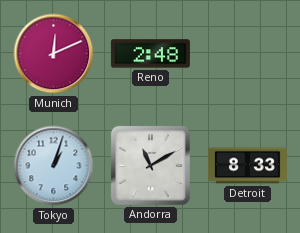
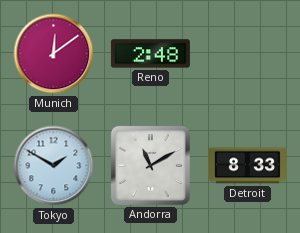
Munich: 12:11 -> 12:09 (54, 54)
Tokyo: 1:03 -> 1:50 (54, 166)
